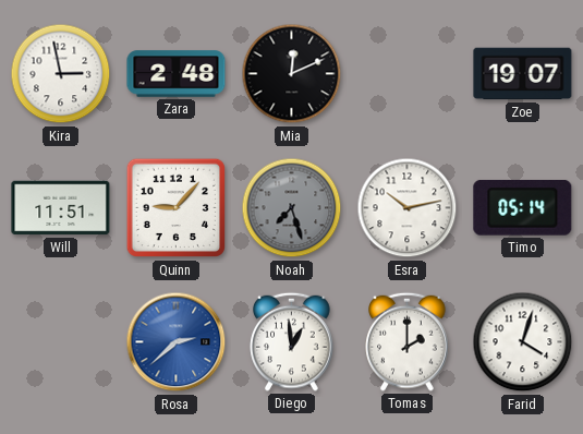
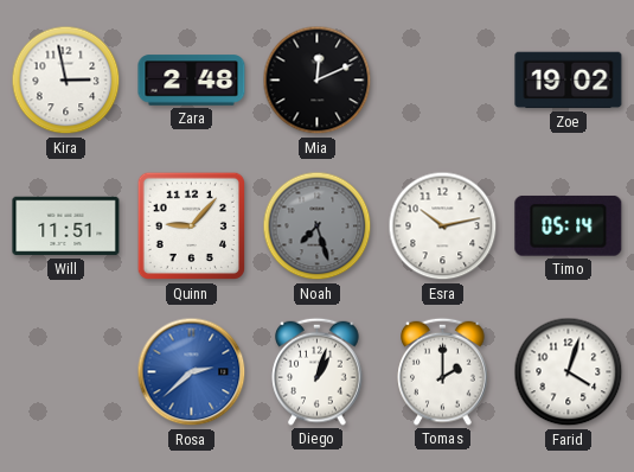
Zoe: 19:07 -> 19:02 (569, 81)
Diego: 12:59 -> 1:03 (318, 371)
